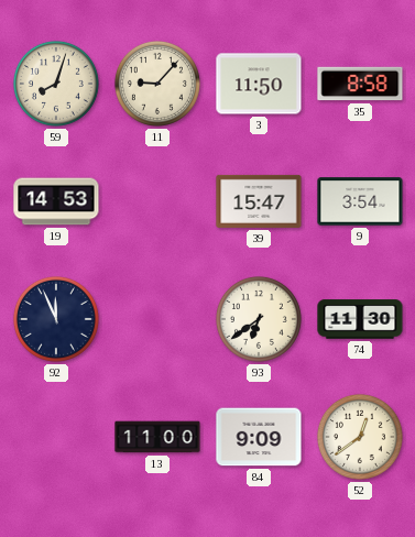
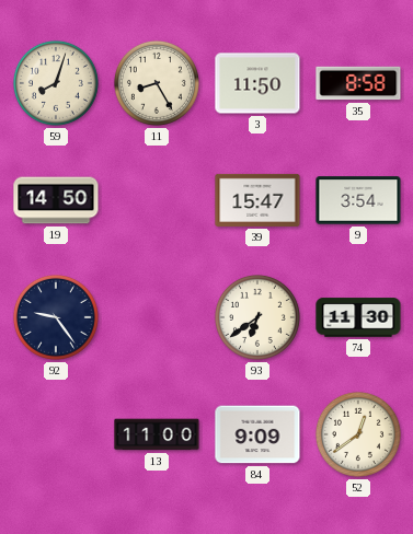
11: 9:07 -> 8:25 (157, 83)
19: 14:53 -> 14:50 (56, 200)
92: 11:56 -> 9:24 (56, 317)
